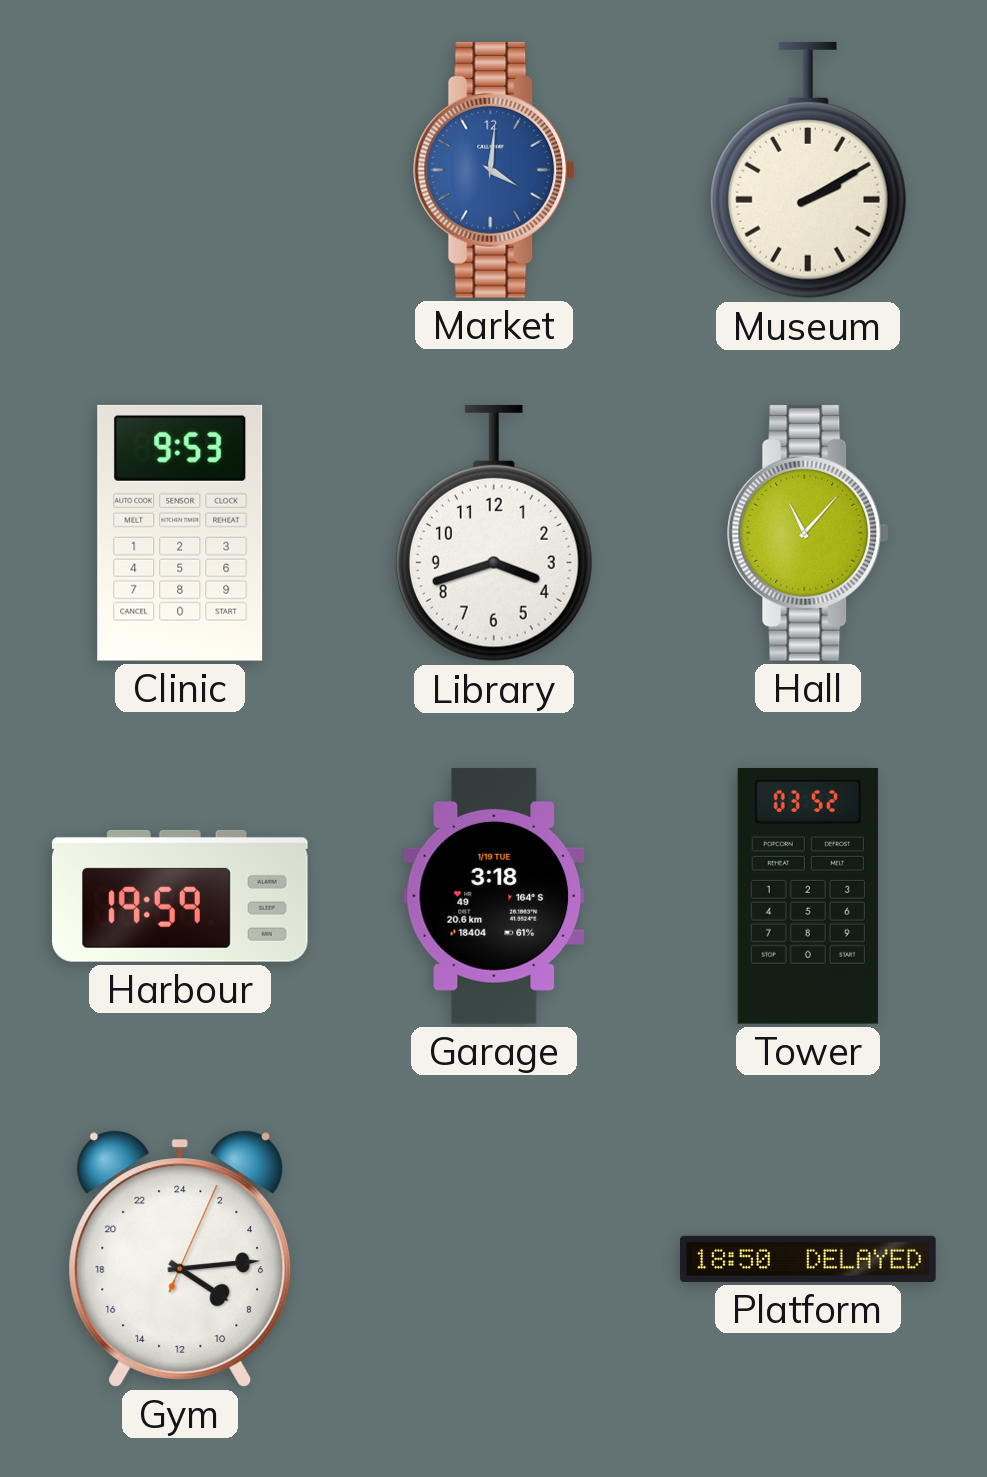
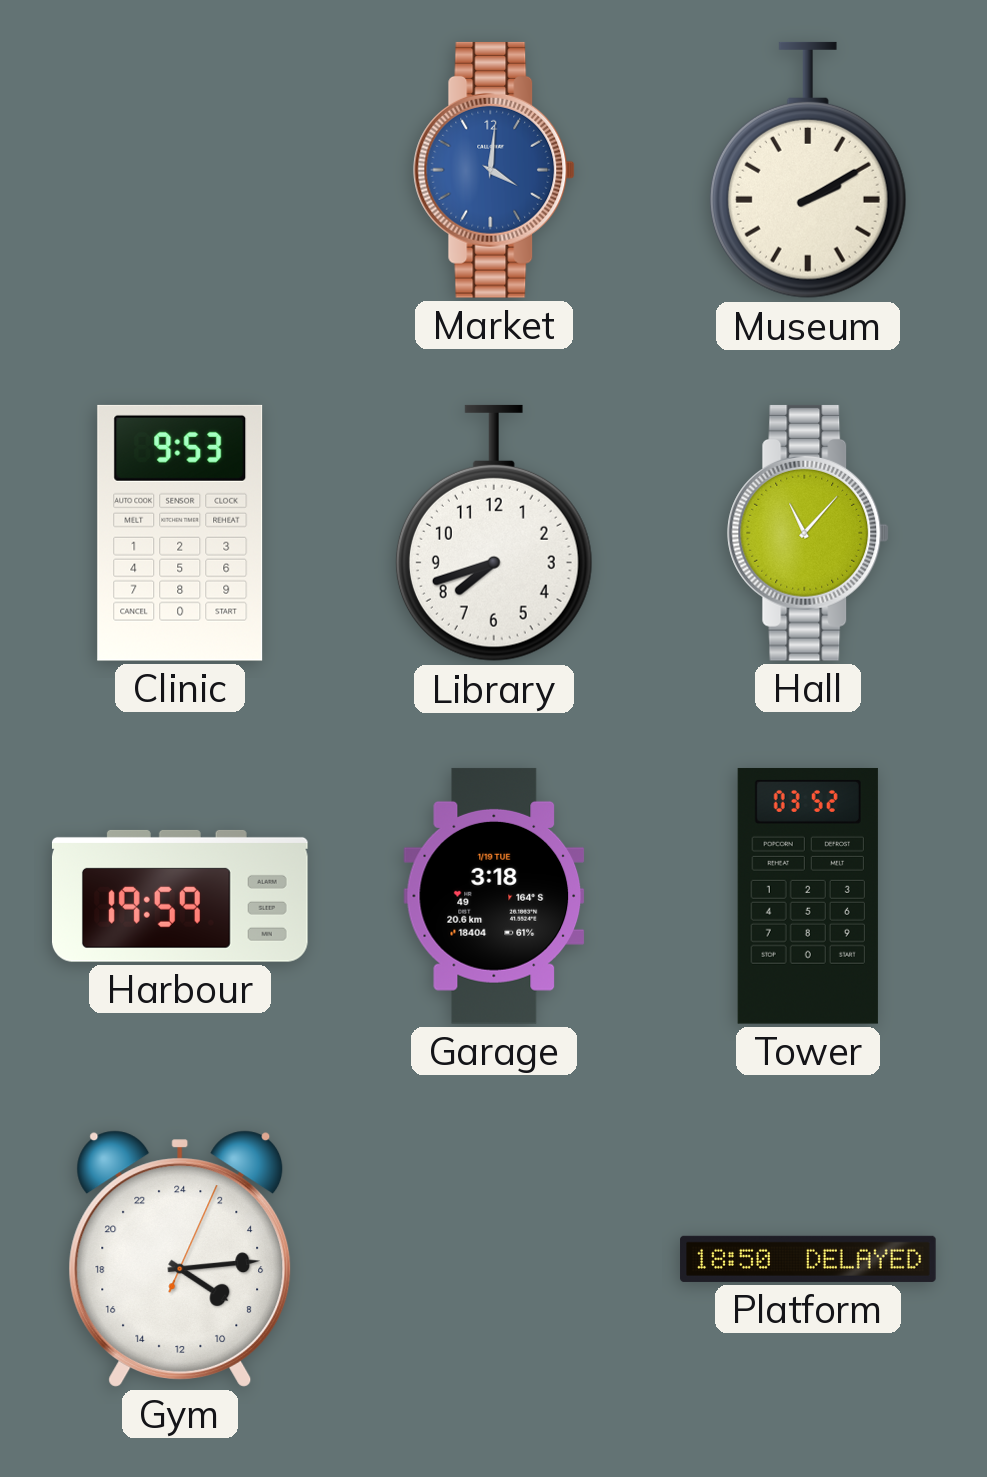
Library: 3:42 -> 7:42 (494, 533)
